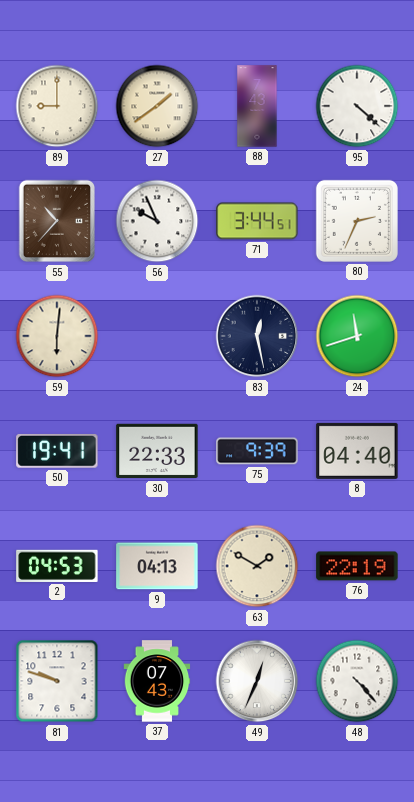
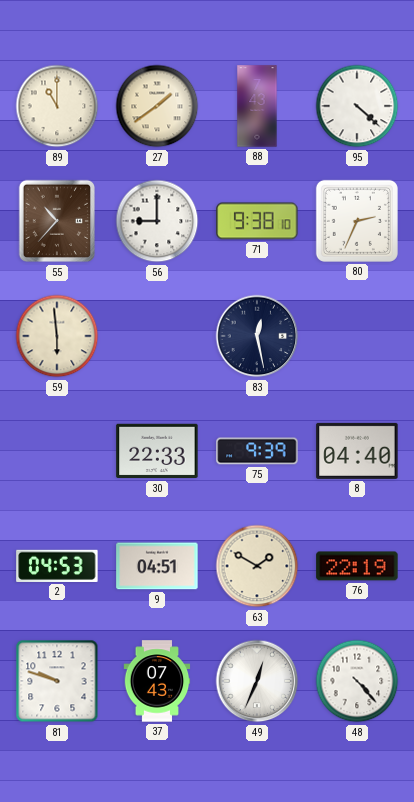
89: 9:00 -> 11:00 (57, 106)
56: 9:56 -> 9:00 (157, 221)
71: 3:44 -> 9:38 (257, 221)
59: 6:01 -> 5:59 (57, 336)
24: 11:42 -> none (357, 336)
50: 19:41 -> none (57, 451)
9: 04:13 -> 04:51 (157, 566)
